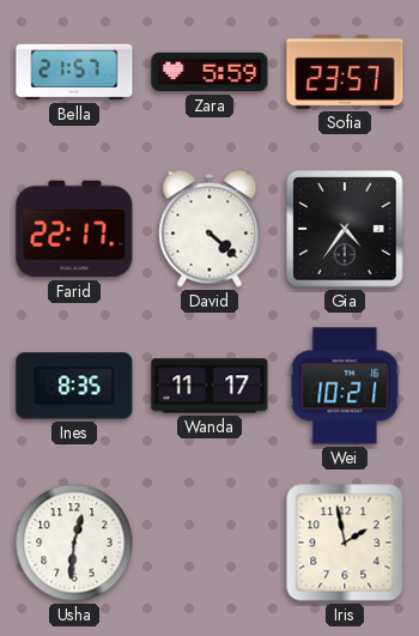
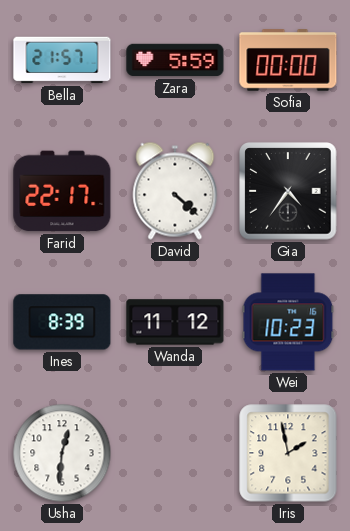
Sofia: 23:57 -> 00:00 (288, 60)
Ines: 8:35 -> 8:39 (62, 322)
Wanda: 11:17 -> 11:12 (175, 322)
Wei: 10:21 -> 10:23 (288, 322)
